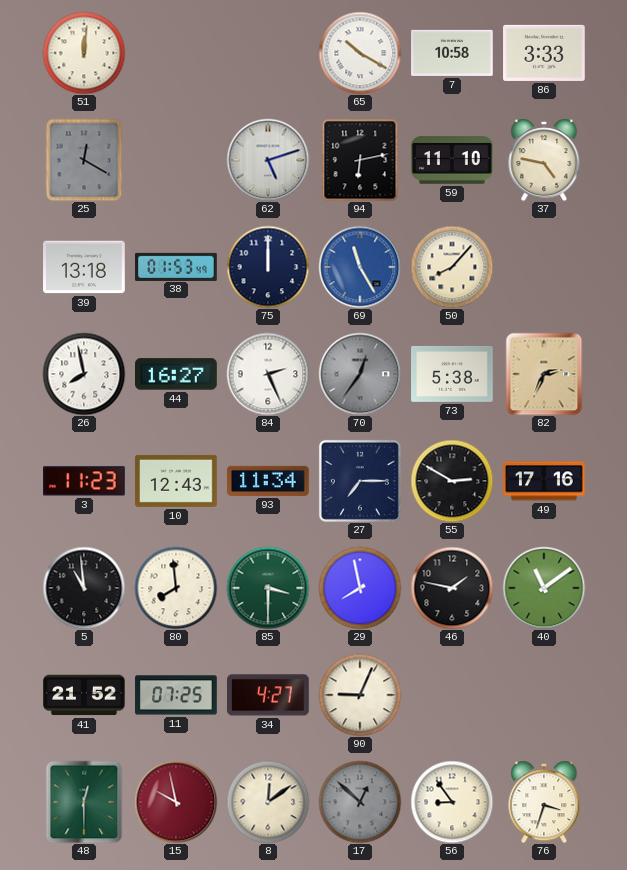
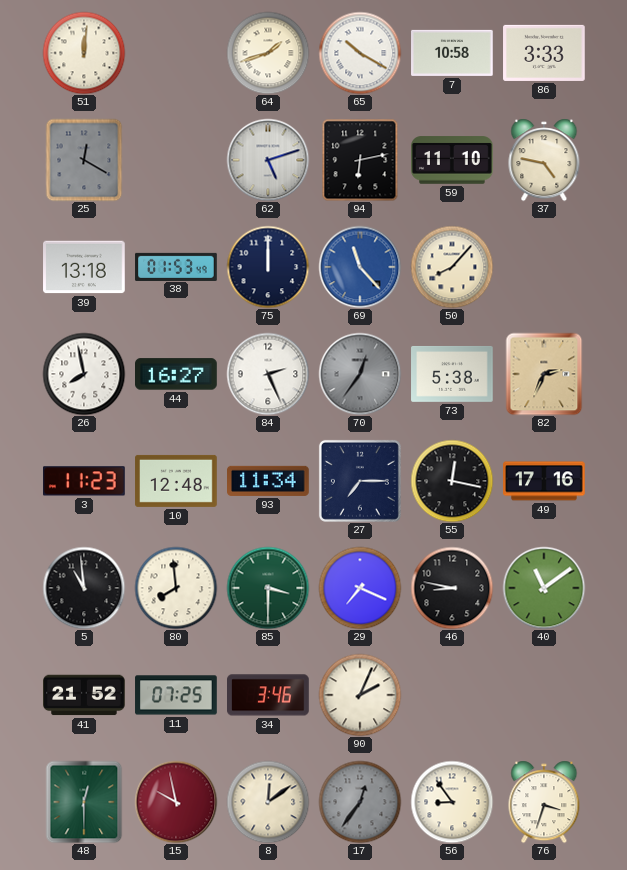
64: none -> 1:42 (268, 53)
69: 11:25 -> 11:23 (360, 267)
10: 12:43 -> 12:48 (176, 481)
55: 2:50 -> 12:17 (452, 481)
29: 7:58 -> 7:19 (360, 588)
46: 1:47 -> 8:47 (452, 588)
34: 4:27 -> 3:46 (269, 695)
90: 9:04 -> 2:04 (360, 695)
17: 12:52 -> 12:36 (360, 802)
